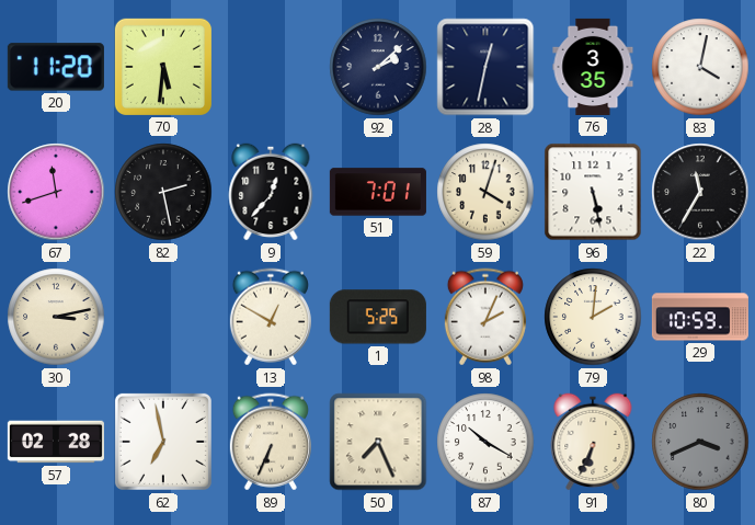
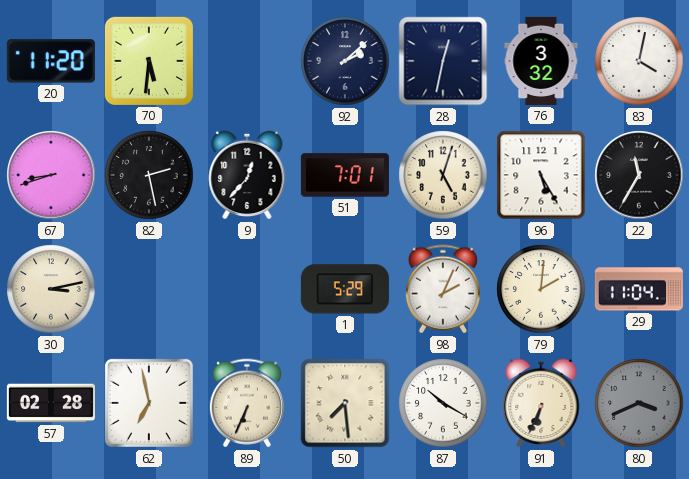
76: 3:35 -> 3:32 (541, 61)
67: 11:42 -> 8:42 (51, 175)
59: 4:03 -> 5:03 (443, 175)
96: 5:28 -> 5:25 (541, 175)
13: 12:50 -> none (271, 317)
1: 5:25 -> 5:29 (345, 289)
29: 10:59 -> 11:04 (639, 289)
50: 7:26 -> 7:29 (345, 403)
